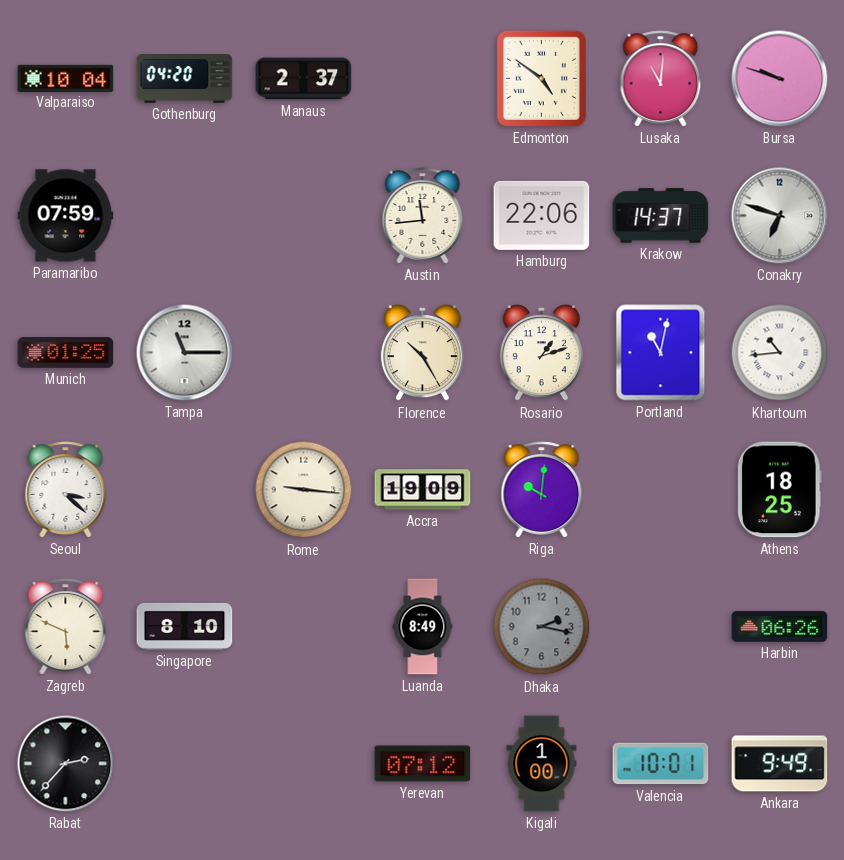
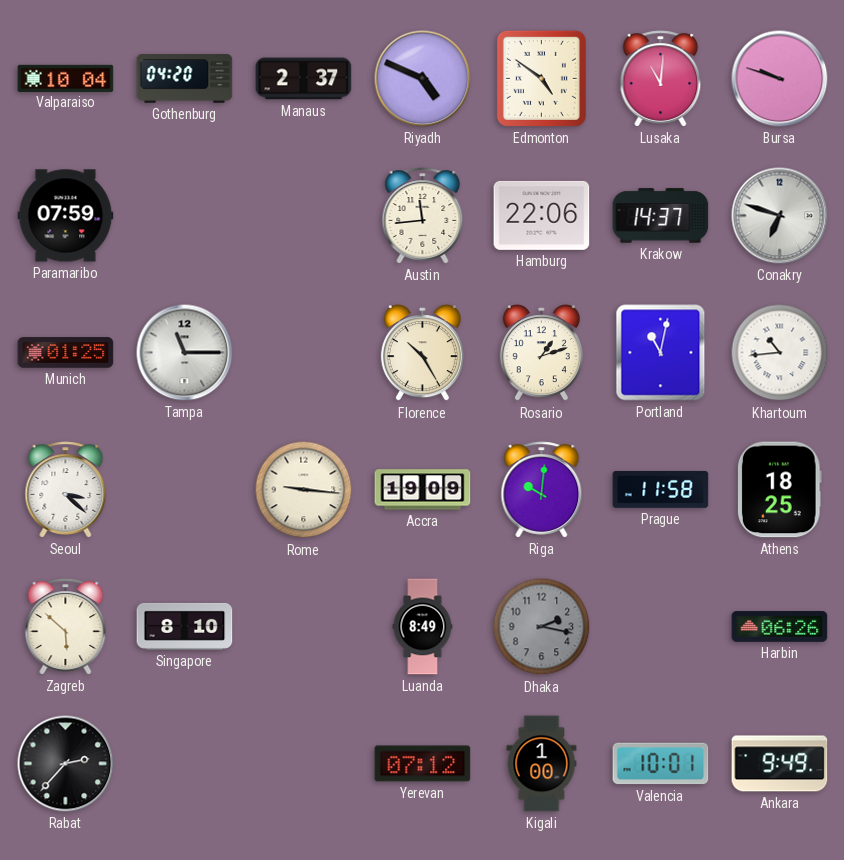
Riyadh: none -> 4:49 (423, 79)
Prague: none -> 11:58 (661, 489)
Zagreb: 5:49 -> 5:52 (66, 627)
